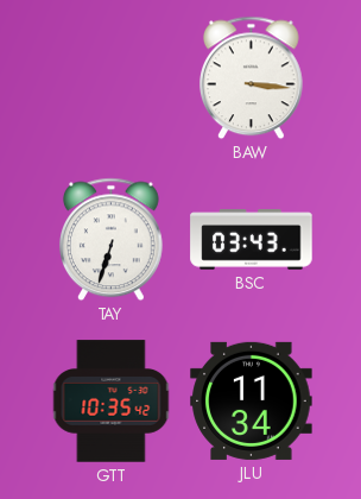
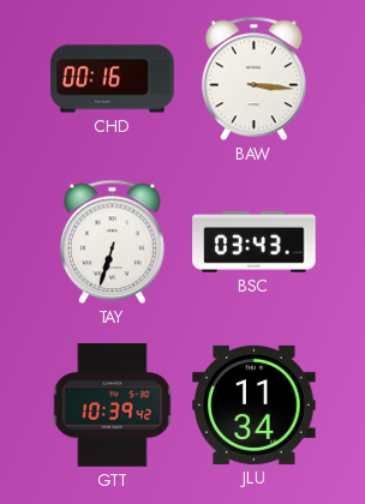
CHD: none -> 00:16 (113, 79)
GTT: 10:35 -> 10:39 (113, 406)
